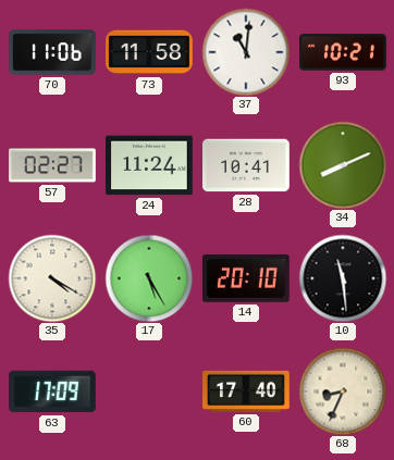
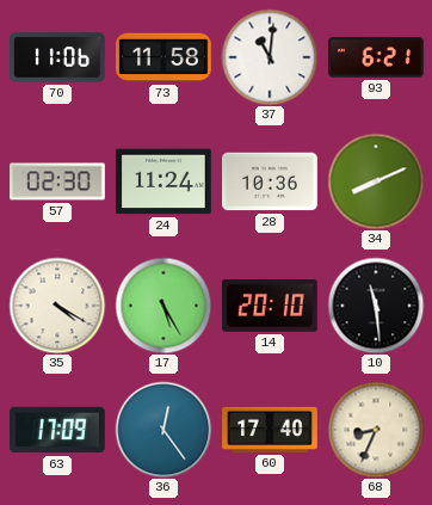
93: 10:21 -> 6:21 (377, 57)
57: 02:27 -> 02:30 (57, 181)
28: 10:41 -> 10:36 (271, 181)
36: none -> 12:24 (163, 430)
